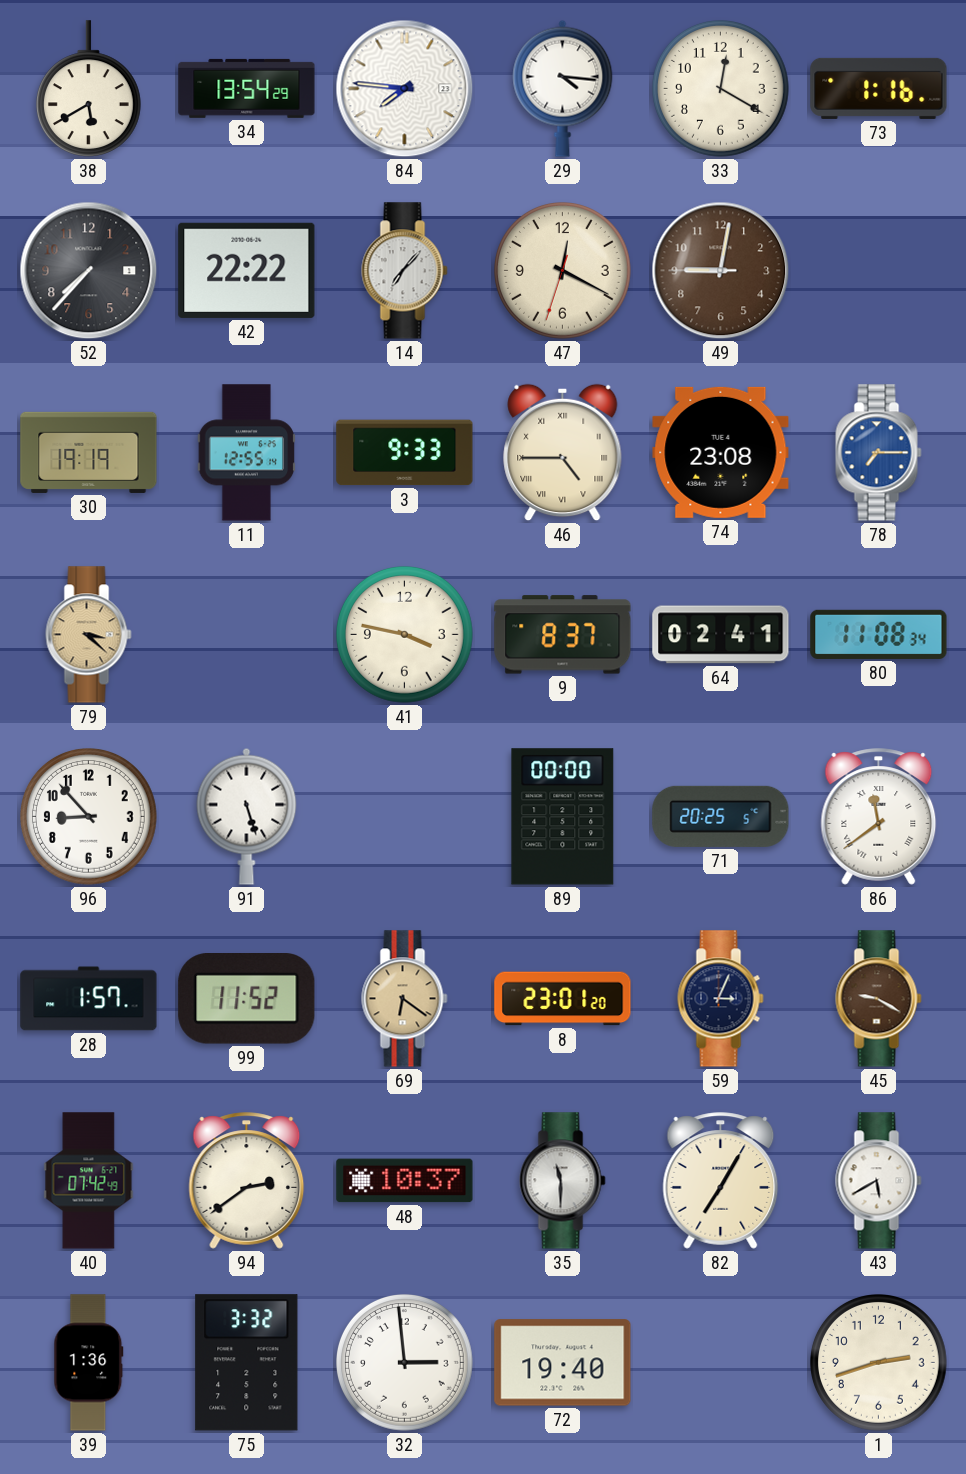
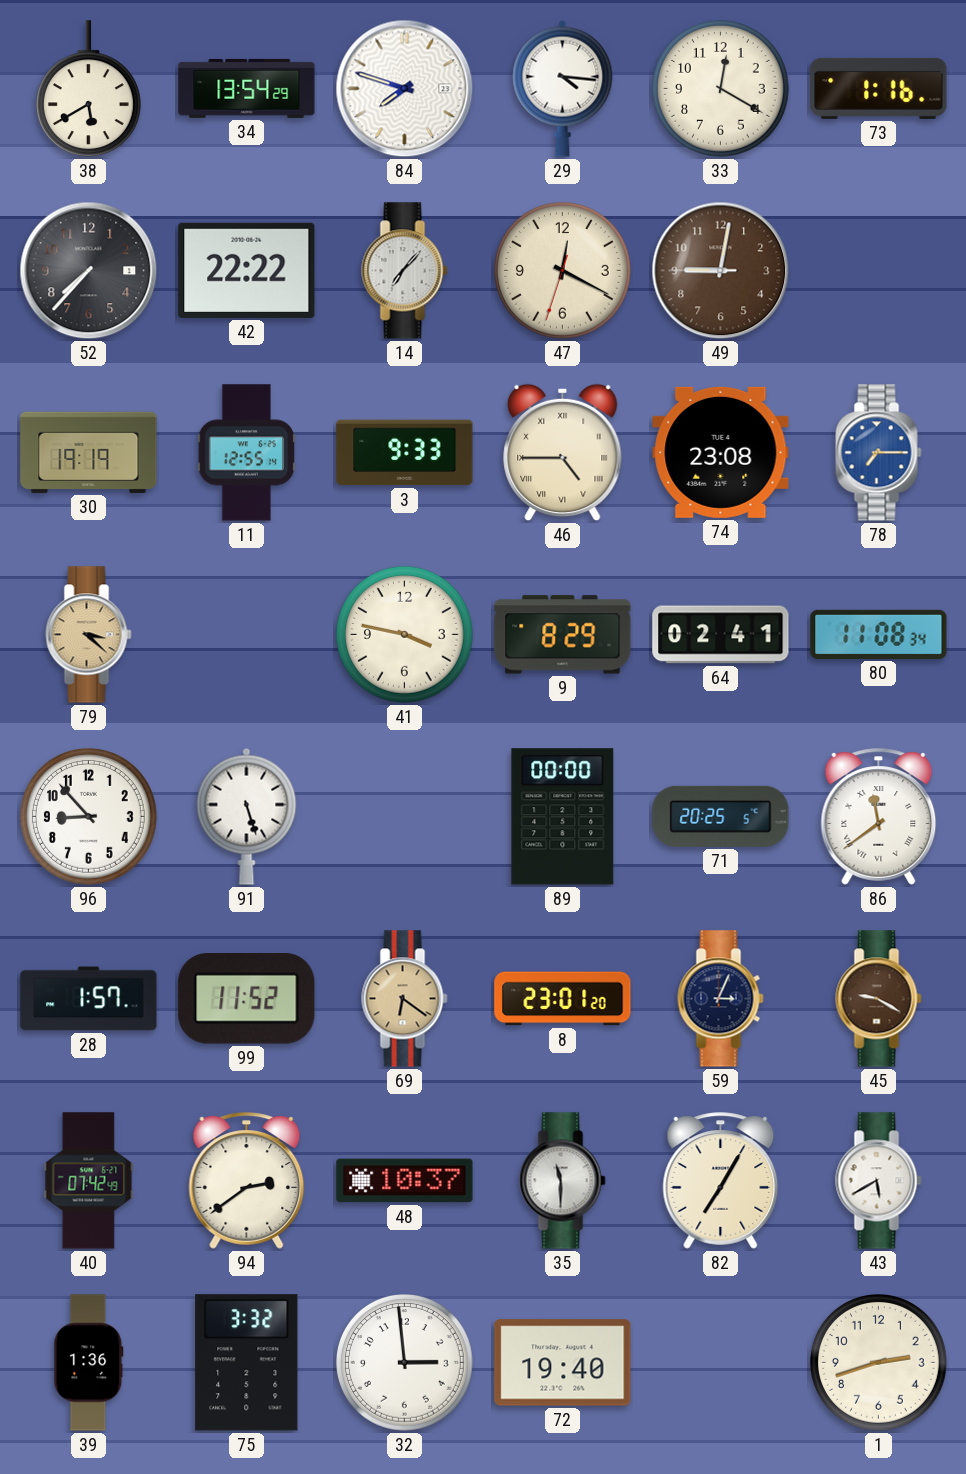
84: 7:46 -> 7:48 (405, 89)
9: 8:37 -> 8:29 (563, 635)
